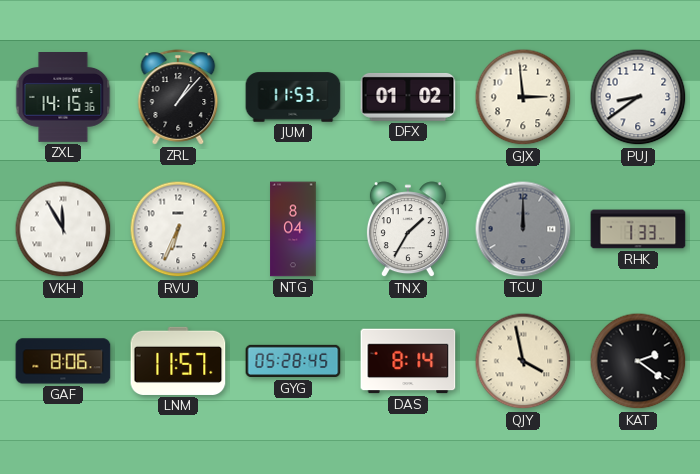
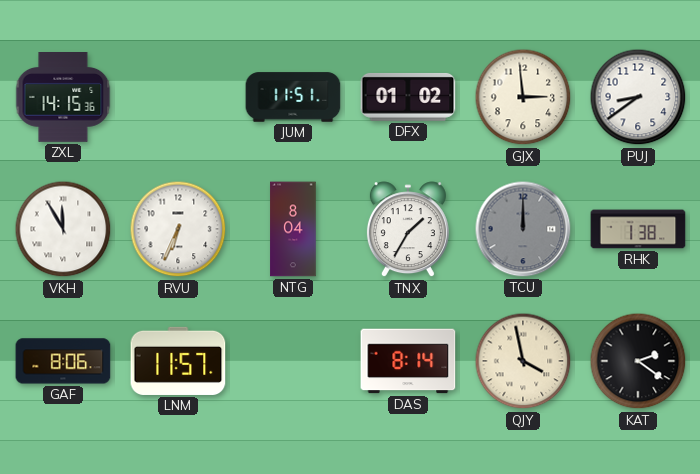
ZRL: 1:07 -> none (178, 97)
JUM: 11:53 -> 11:51 (293, 97)
RHK: 1:33 -> 1:38 (638, 229)
GYG: 05:28 -> none (293, 361)
